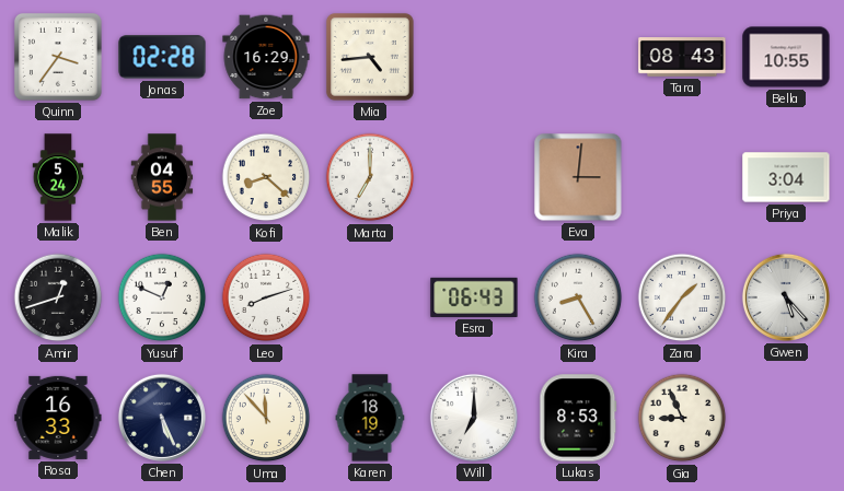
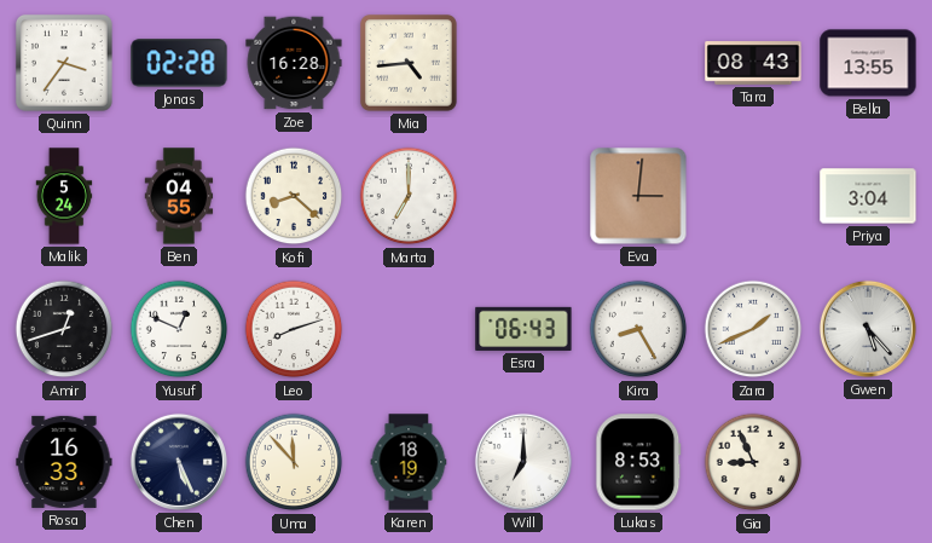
Zoe: 16:29 -> 16:28 (294, 63)
Bella: 10:55 -> 13:55 (868, 63)
Zara: 1:36 -> 1:41 (753, 329)
